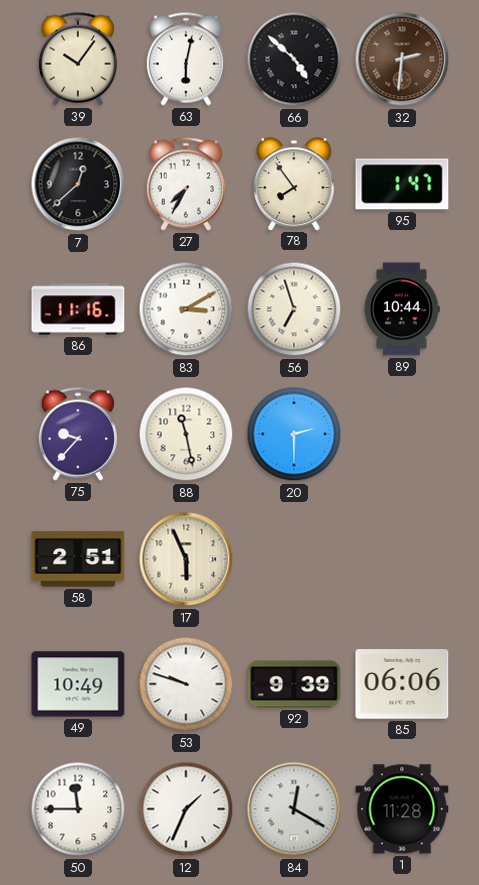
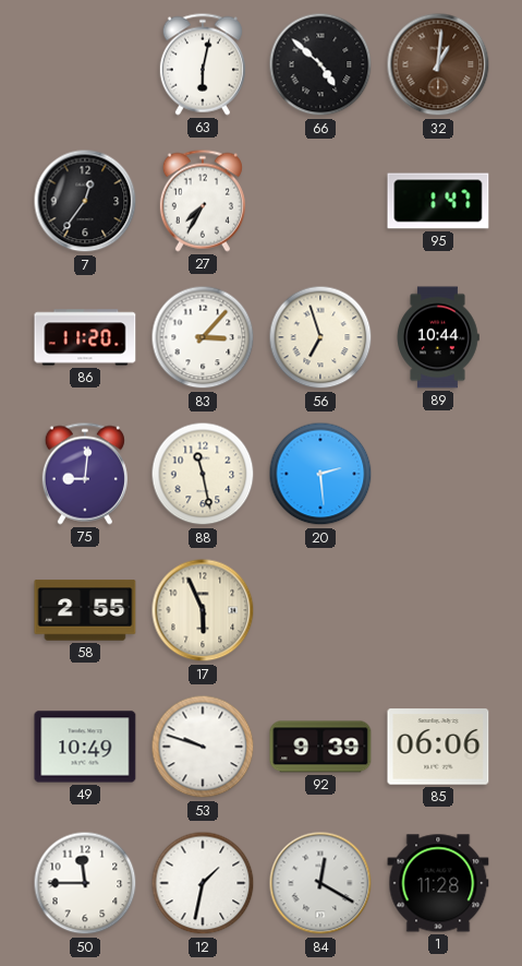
39: 10:06 -> none (78, 59)
32: 2:31 -> 1:01 (438, 64)
7: 12:38 -> 12:36 (85, 201)
78: 7:54 -> none (294, 184)
86: 11:16 -> 11:20 (85, 337)
83: 3:10 -> 3:07 (203, 337)
75: 9:37 -> 9:01 (85, 474)
20: 2:30 -> 2:29 (320, 474)
58: 2:51 -> 2:55 (85, 610)
12: 1:34 -> 1:32 (203, 883)
